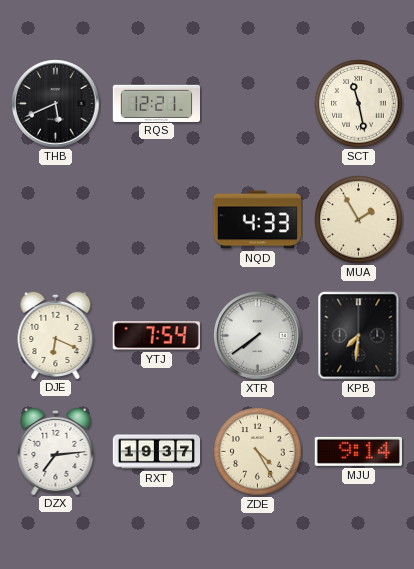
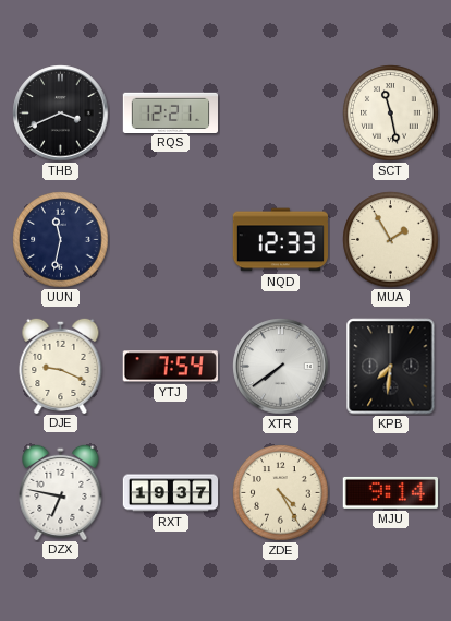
THB: 5:41 -> 3:41 (61, 114)
UUN: none -> 11:32 (61, 240)
NQD: 4:33 -> 12:33 (280, 240)
DJE: 6:19 -> 9:19 (61, 365)
DZX: 7:14 -> 6:47 (61, 491)
